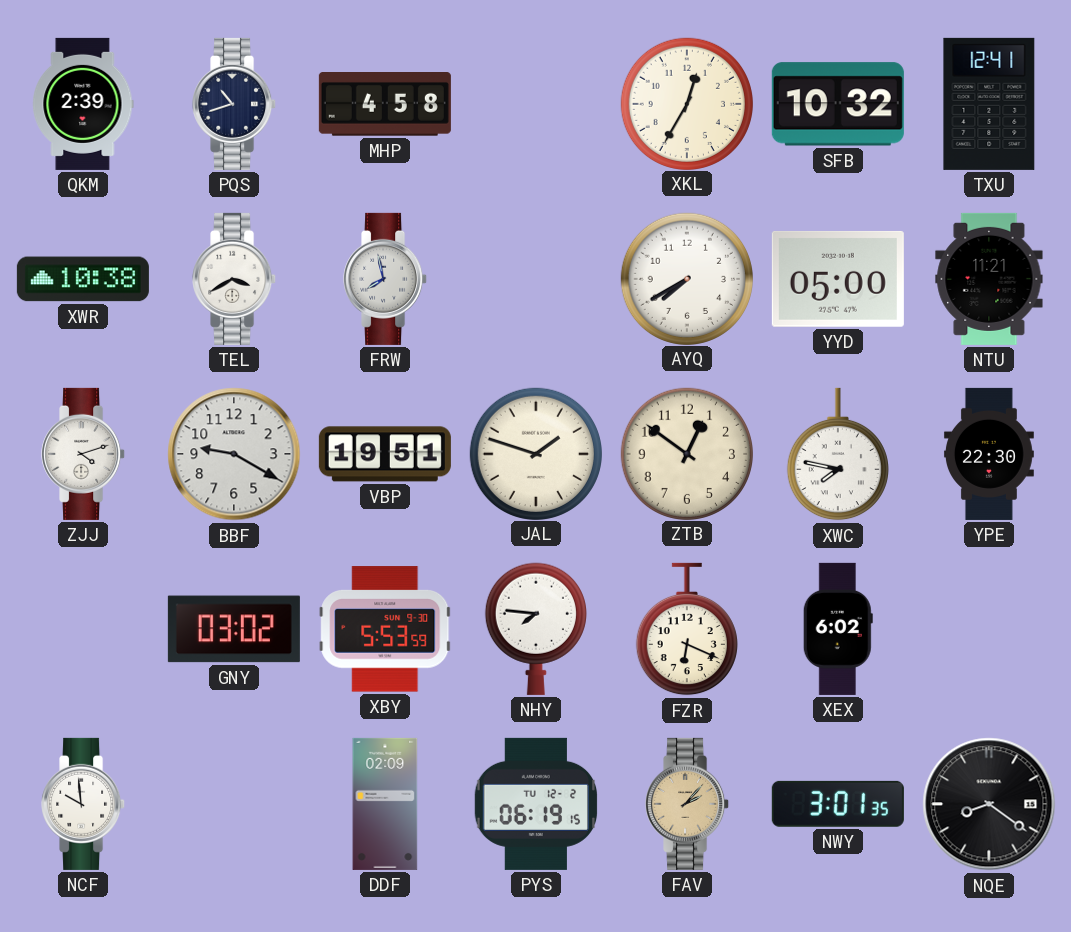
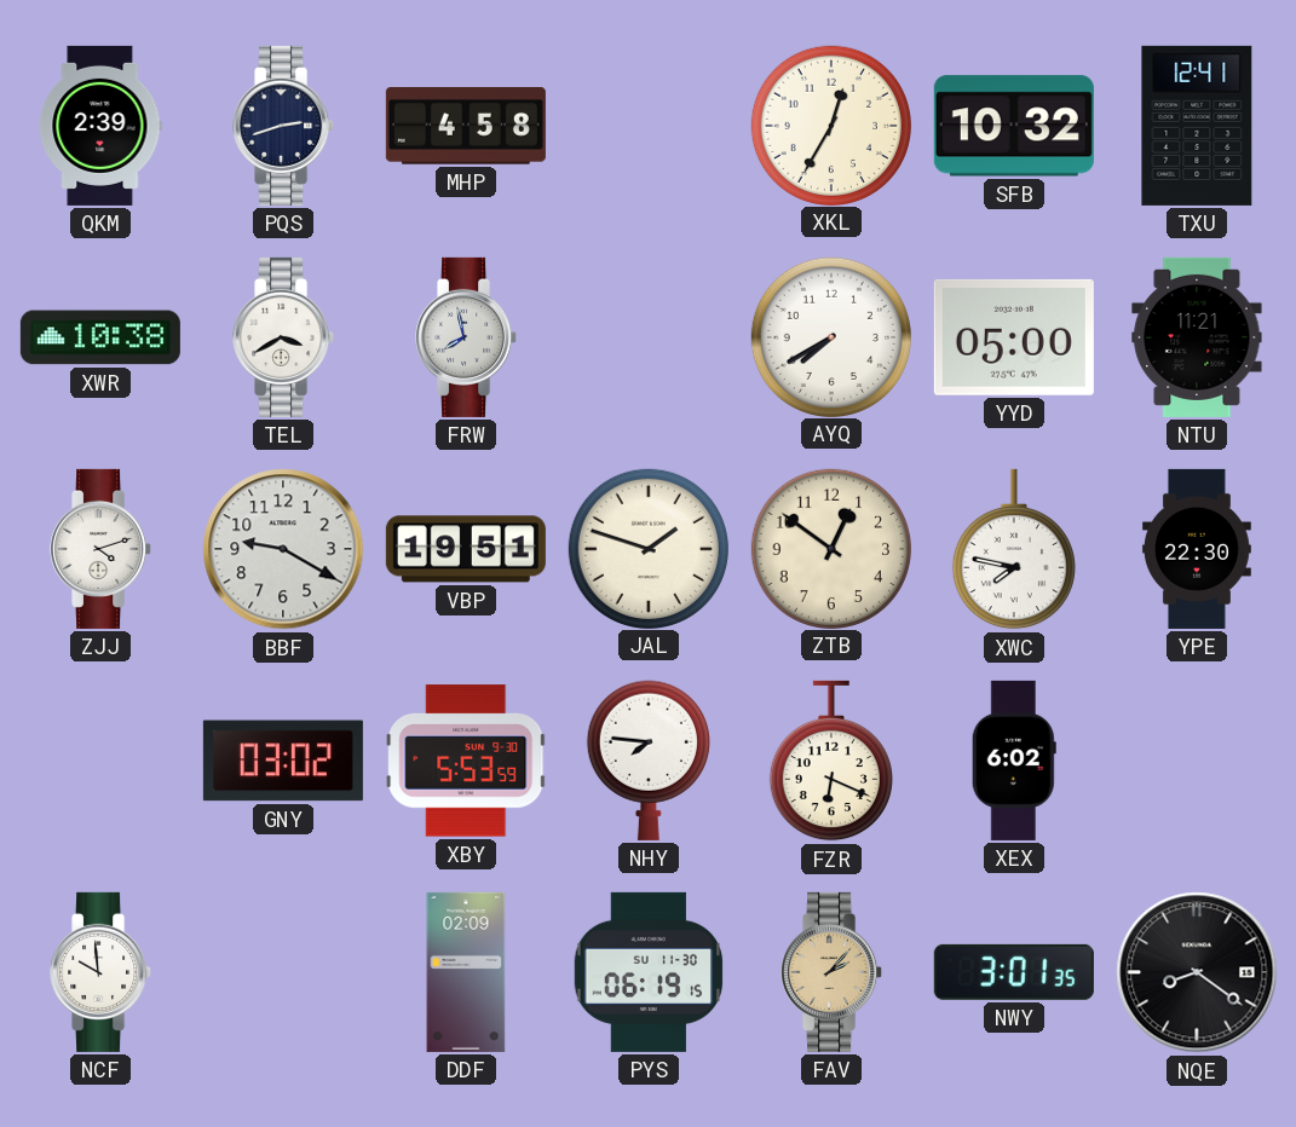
PQS: 10:42 -> 2:42 (284, 126)
PYS date: TU 12-2 -> SU 11-30 (649, 972)
